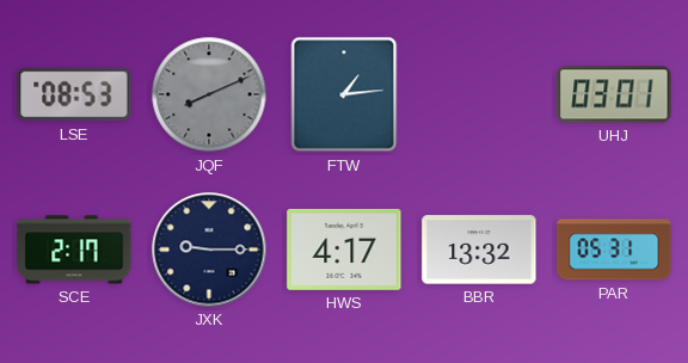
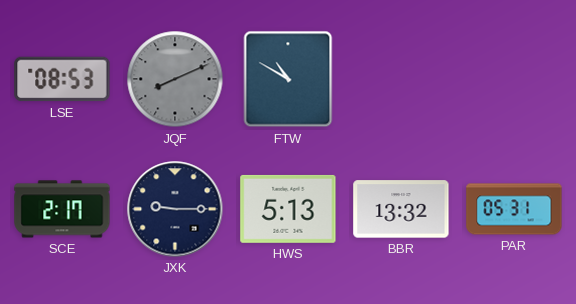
FTW: 1:14 -> 10:50 (288, 79)
UHJ: 03:01 -> none (614, 94)
HWS: 4:17 -> 5:13 (288, 209)
